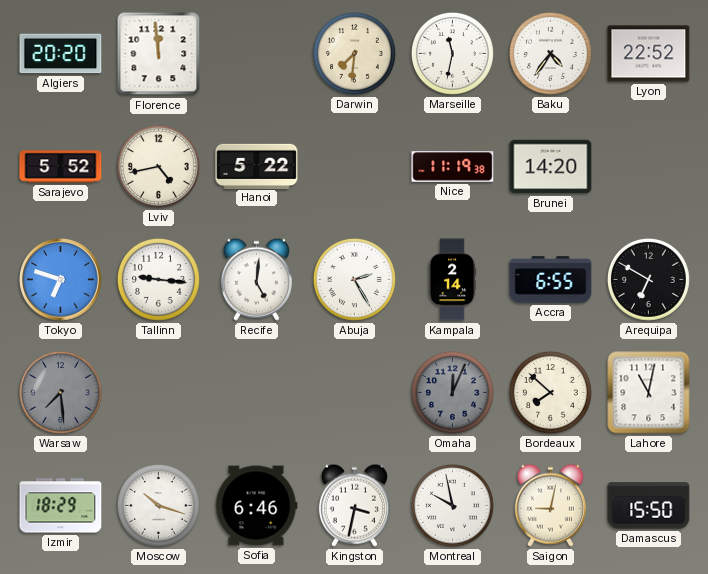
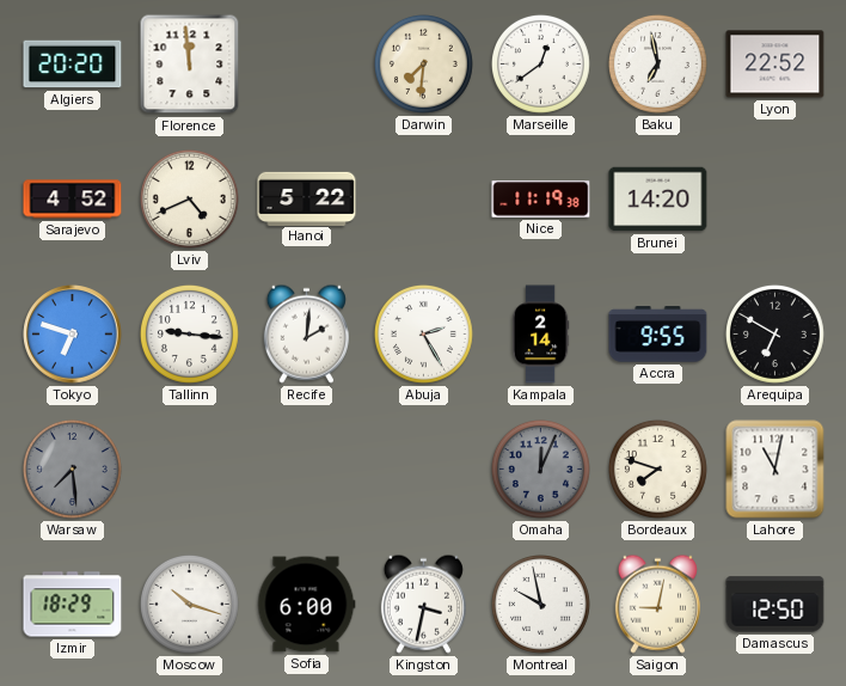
Marseille: 11:32 -> 12:39 (540, 63)
Baku: 4:36 -> 6:58 (657, 63)
Sarajevo: 5:52 -> 4:52 (73, 200)
Lviv: 4:43 -> 4:41 (189, 198)
Recife: 5:01 -> 2:01 (306, 333)
Accra: 6:55 -> 9:55 (658, 335)
Bordeaux: 7:52 -> 7:48 (657, 468)
Sofia: 6:46 -> 6:00 (306, 605)
Damascus: 15:50 -> 12:50 (775, 605)
